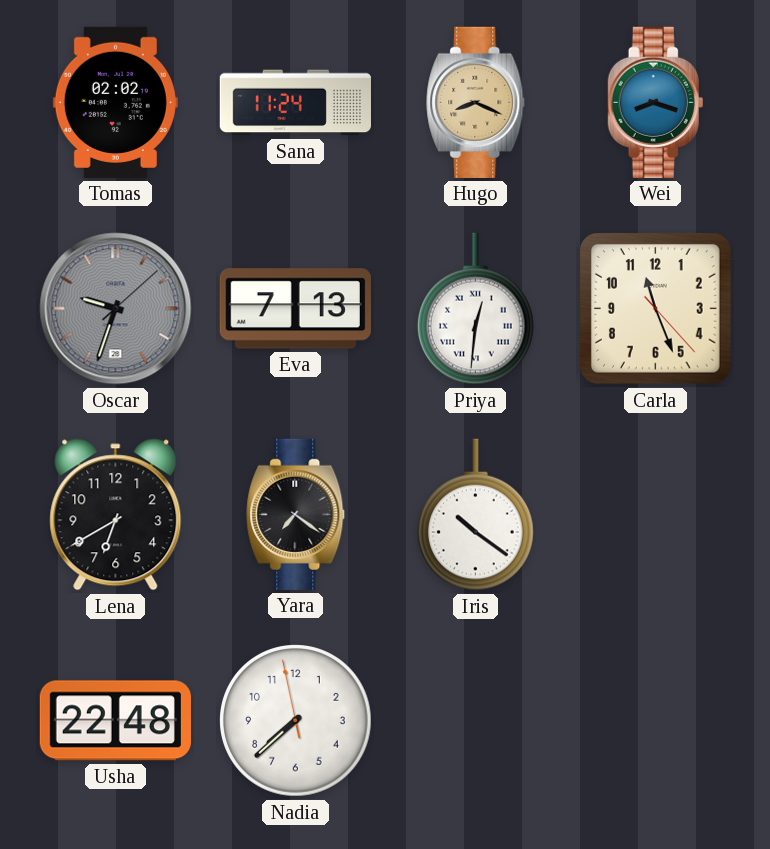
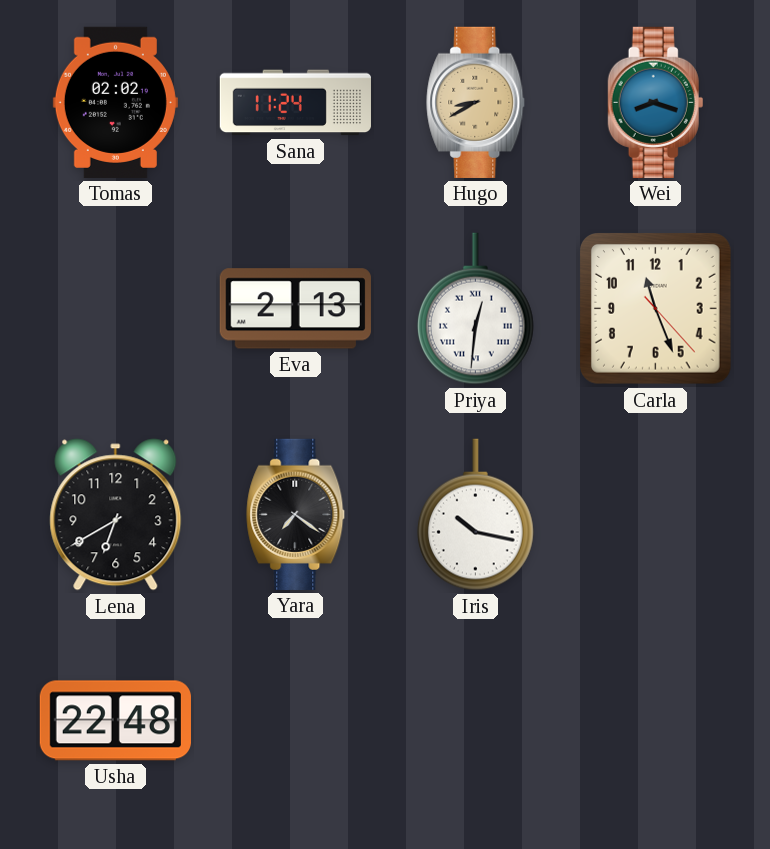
Hugo: 8:19 -> 8:40 (476, 102)
Oscar: 9:33 -> none (116, 309)
Eva: 7:13 -> 2:13 (295, 309)
Iris: 10:21 -> 10:17 (475, 515)
Nadia: 7:37 -> none (296, 721)
